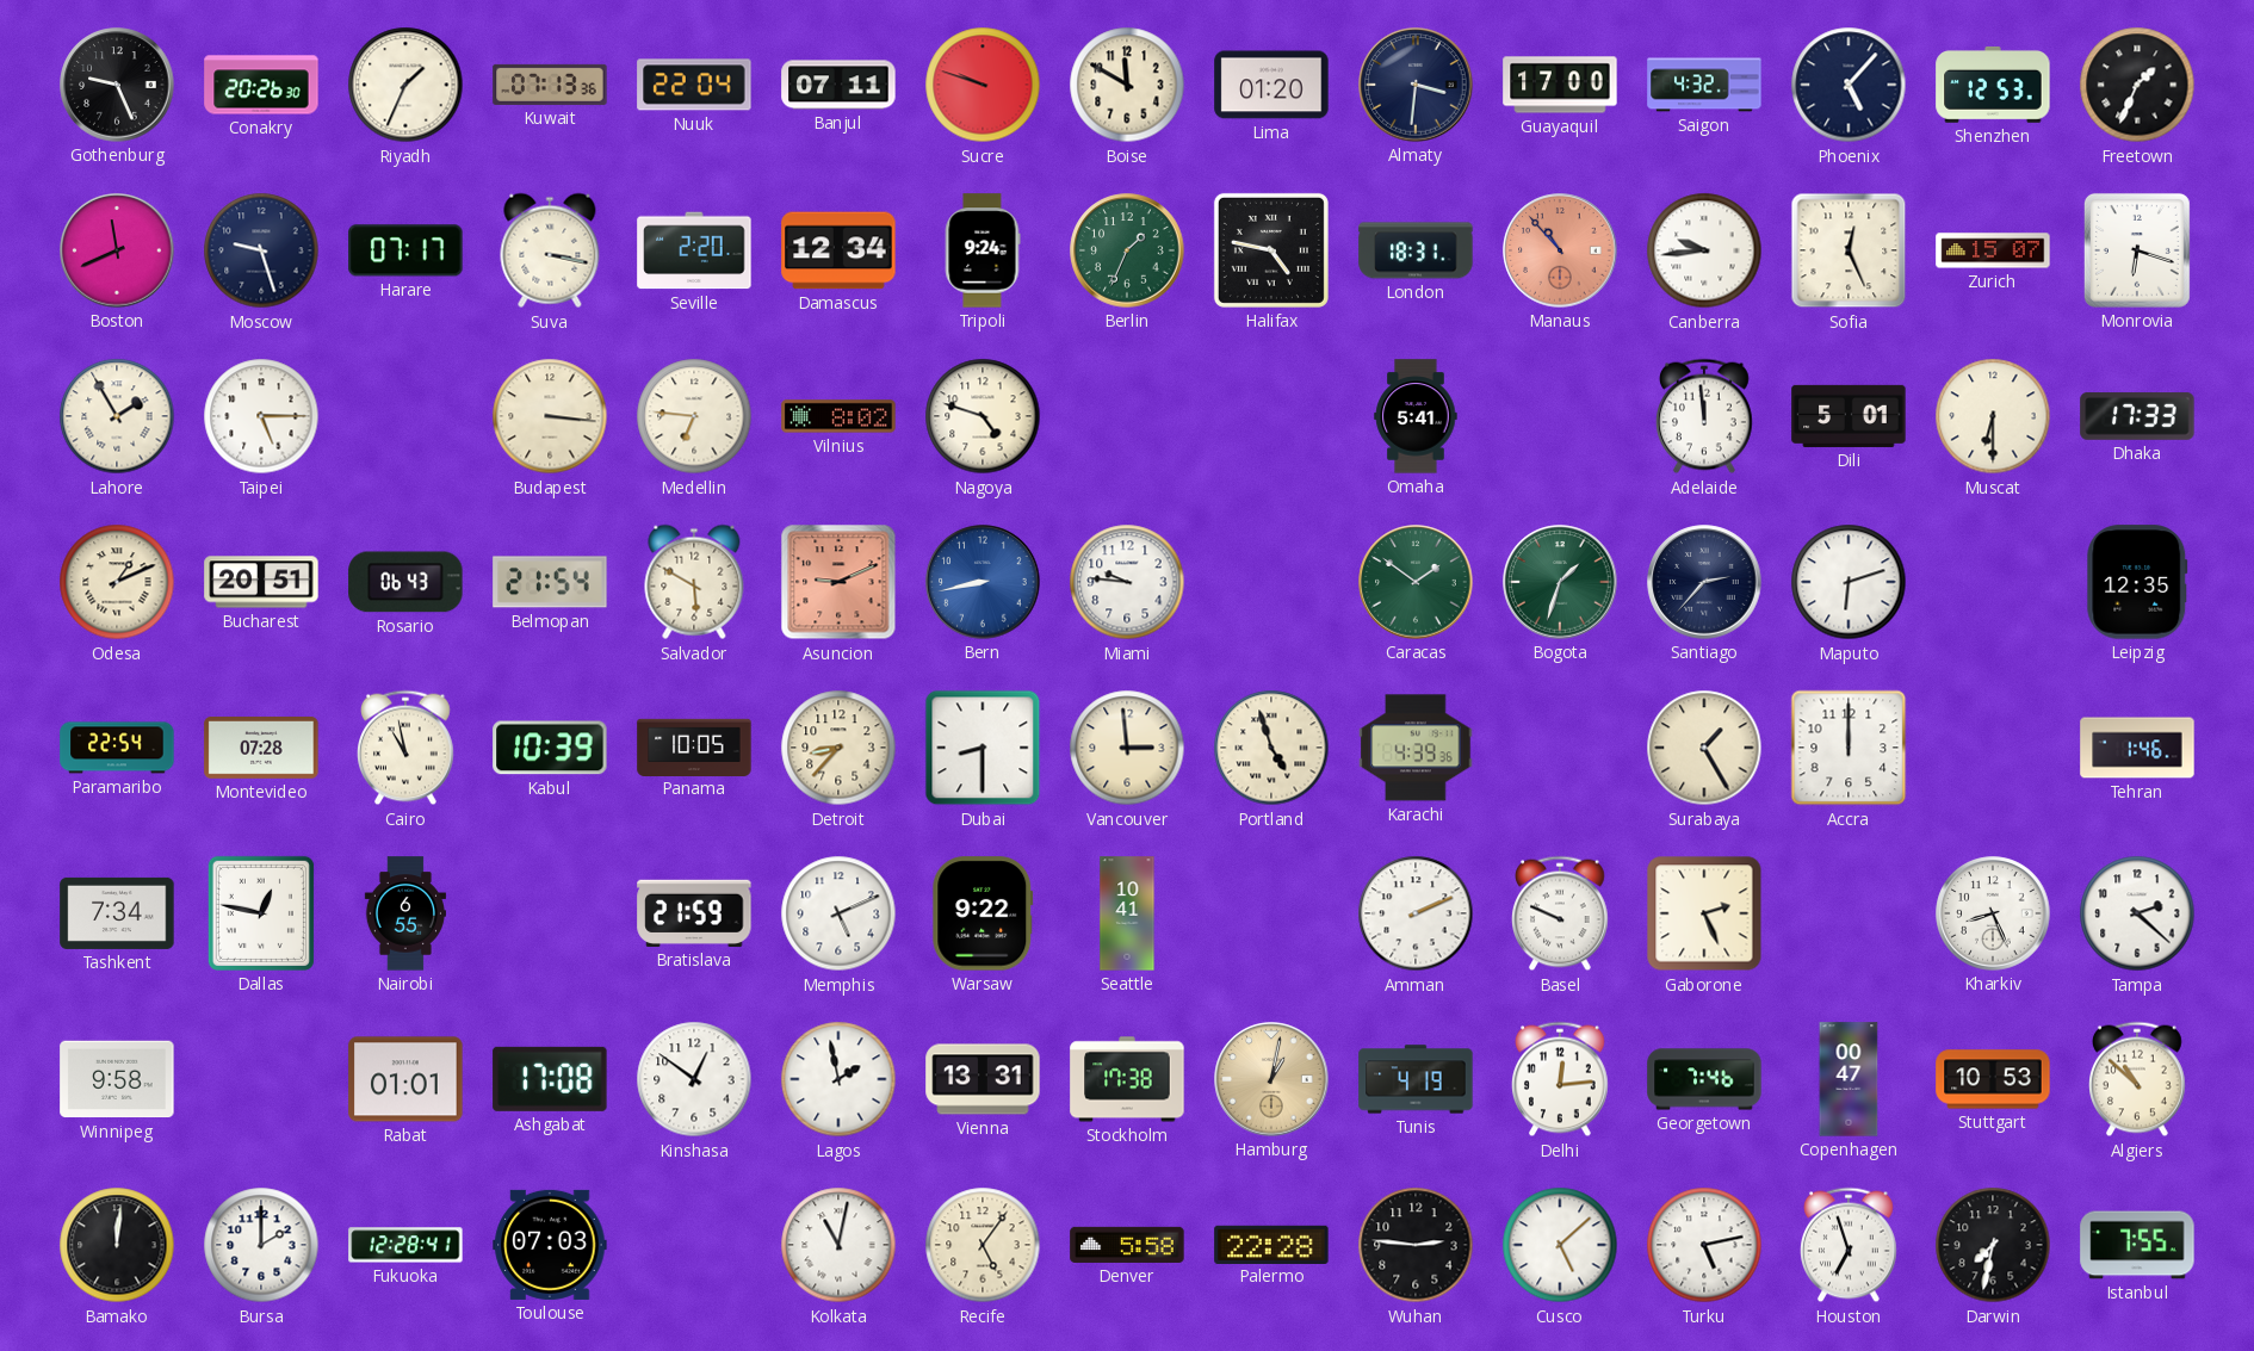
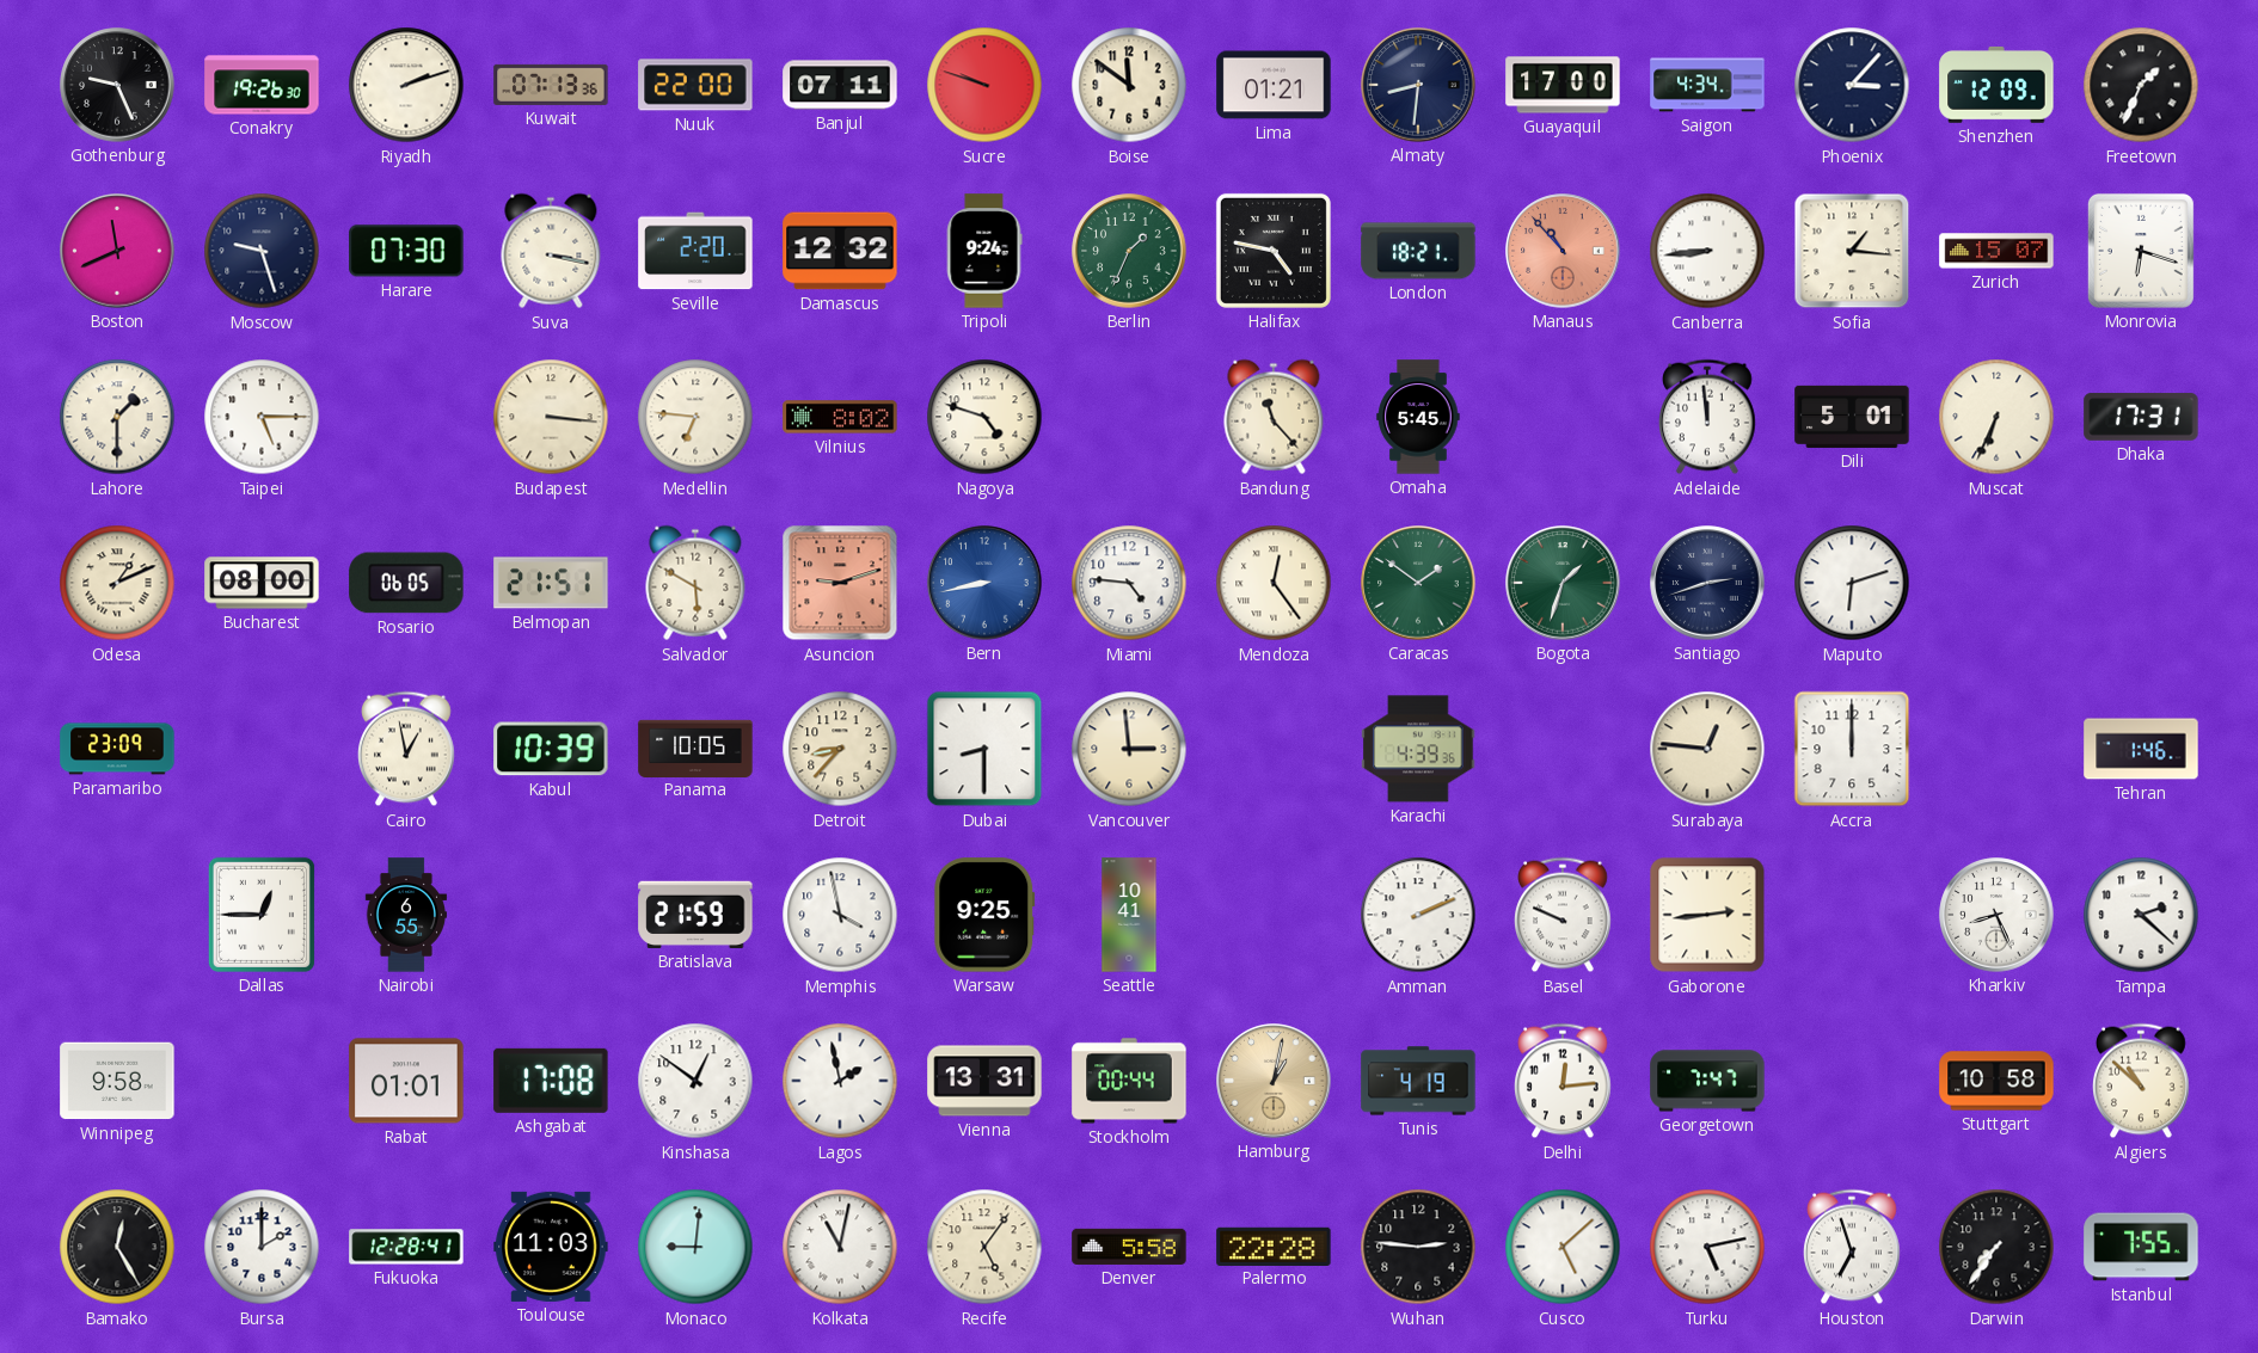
Conakry: 20:26 -> 19:26 (262, 85)
Riyadh: 1:34 -> 2:12 (406, 85)
Nuuk: 22:04 -> 22:00 (695, 85)
Boise: 11:50 -> 11:51 (1129, 85)
Lima: 01:20 -> 01:21 (1274, 85)
Almaty: 3:31 -> 8:31 (1418, 85)
Saigon: 4:32 -> 4:34 (1707, 85)
Phoenix: 5:07 -> 3:07 (1852, 85)
Shenzhen: 12:53 -> 12:09 (1996, 85)
Harare: 07:17 -> 07:30 (406, 251)
Damascus: 12:34 -> 12:32 (840, 251)
London: 18:31 -> 18:21 (1418, 251)
Canberra: 9:44 -> 8:44 (1707, 251)
Sofia: 12:26 -> 1:16 (1852, 251)
Lahore: 1:55 -> 1:30 (117, 417)
Bandung: none -> 11:23 (1274, 417)
Omaha: 5:41 -> 5:45 (1418, 417)
Muscat: 6:30 -> 6:34 (1996, 417)
Dhaka: 17:33 -> 17:31 (2141, 417)
Bucharest: 20:51 -> 08:00 (262, 583)
Rosario: 06:43 -> 06:05 (406, 583)
Belmopan: 21:54 -> 21:51 (551, 583)
Asuncion: 9:11 -> 9:12 (840, 583)
Miami: 9:46 -> 4:46 (1129, 583)
Mendoza: none -> 12:24 (1274, 583)
Santiago: 2:37 -> 2:42 (1707, 583)
Leipzig: 12:35 -> none (2137, 582)
Paramaribo: 22:54 -> 23:09 (117, 749)
Montevideo: 07:28 -> none (261, 749)
Cairo: 10:58 -> 12:58 (407, 749)
Portland: 4:57 -> none (1271, 748)
Surabaya: 1:25 -> 12:46 (1707, 749)
Tashkent: 7:34 -> none (117, 913)
Dallas: 12:47 -> 12:45 (262, 915)
Memphis: 5:11 -> 3:58 (840, 915)
Warsaw: 9:22 -> 9:25 (984, 915)
Gaborone: 2:26 -> 2:44 (1707, 915)
Stockholm: 17:38 -> 00:44 (1129, 1081)
Georgetown: 7:46 -> 7:47 (1707, 1081)
Copenhagen: 00:47 -> none (1849, 1079)
Stuttgart: 10:53 -> 10:58 (1996, 1081)
Bamako: 12:01 -> 12:25 (117, 1247)
Toulouse: 07:03 -> 11:03 (551, 1247)
Monaco: none -> 9:01 (695, 1247)
Darwin: 7:32 -> 7:36 (1996, 1247)
